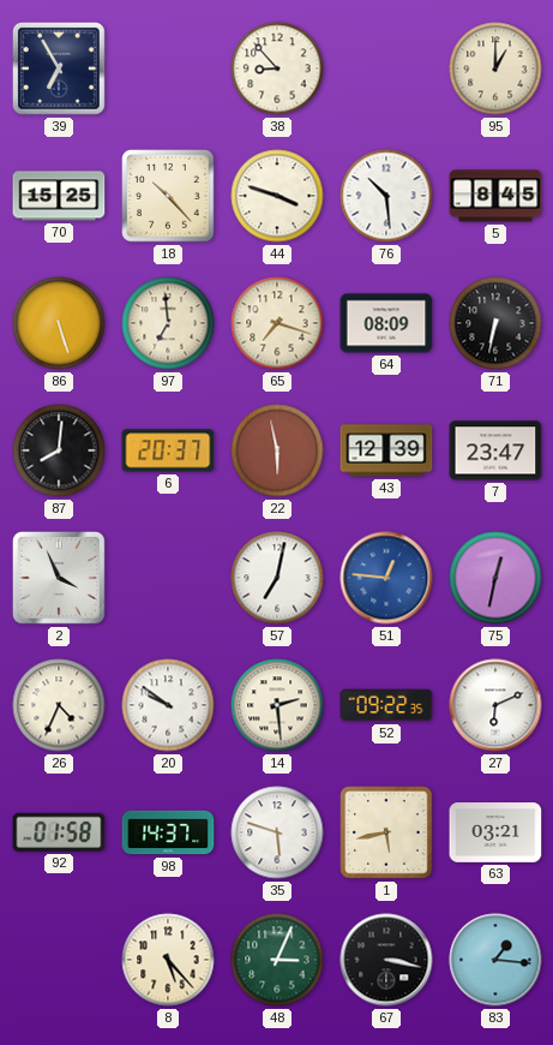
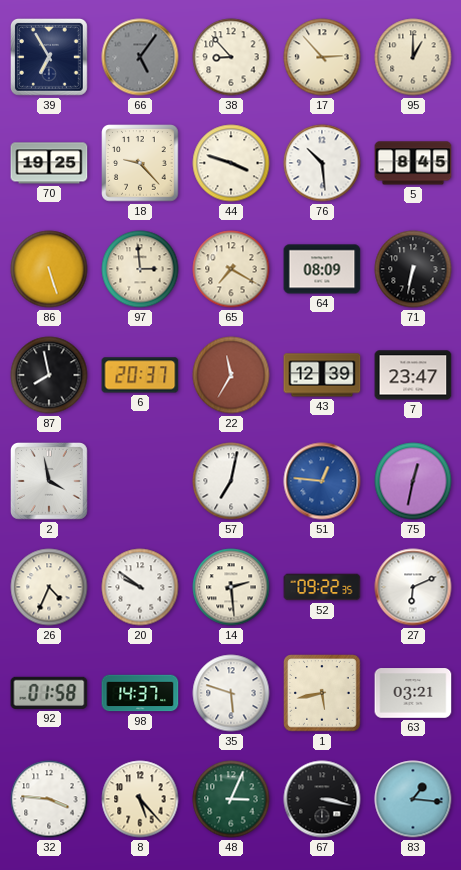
66: none -> 5:06 (140, 57)
17: none -> 2:53 (322, 57)
70: 15:25 -> 19:25 (49, 163)
18: 10:23 -> 9:23 (140, 163)
97: 6:59 -> 2:59 (140, 269)
65: 7:18 -> 7:20 (231, 269)
87: 8:01 -> 7:58 (49, 375)
22: 5:58 -> 11:35 (231, 375)
2: 3:56 -> 3:58 (50, 482)
32: none -> 3:46 (49, 799)
